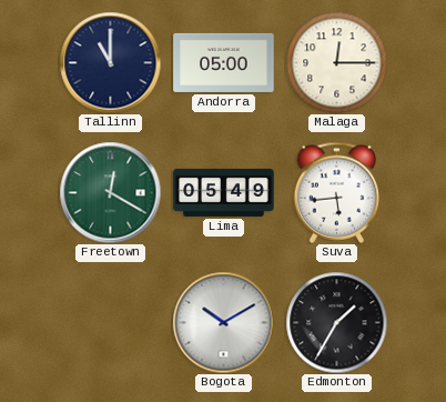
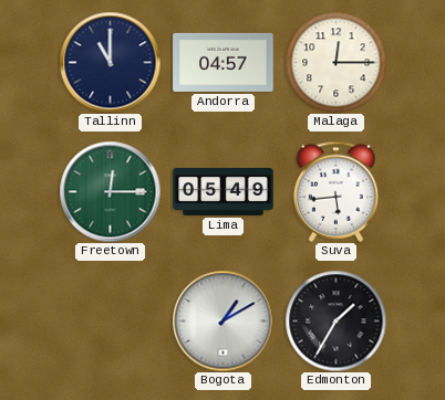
Andorra: 05:00 -> 04:57 (224, 62)
Freetown: 12:20 -> 12:15 (110, 191)
Bogota: 10:10 -> 1:10 (222, 320)
